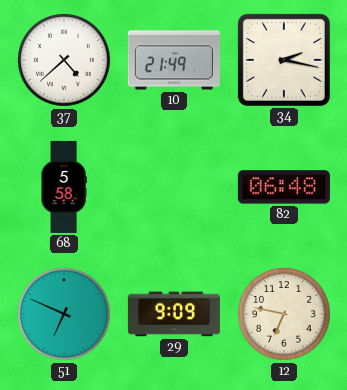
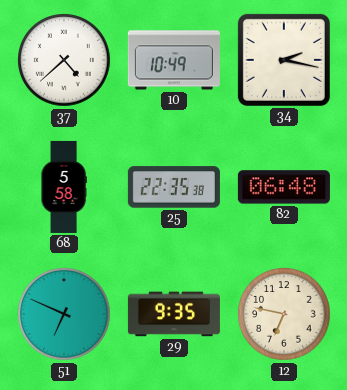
10: 21:49 -> 10:49 (174, 60)
25: none -> 22:35 (174, 187)
29: 9:09 -> 9:35 (174, 314)
